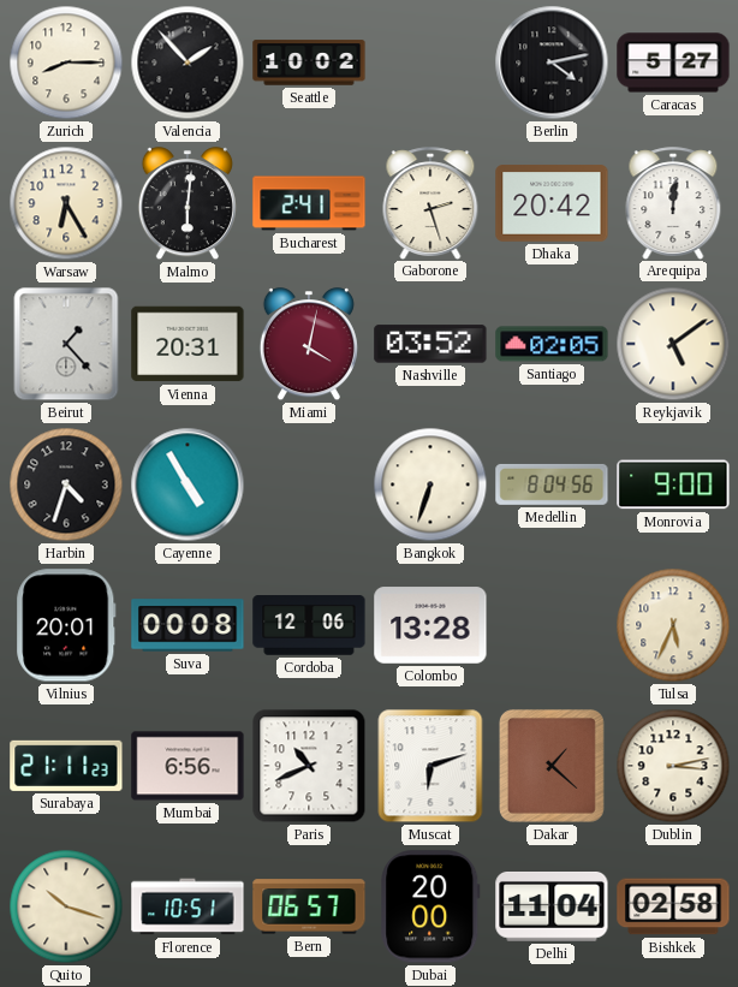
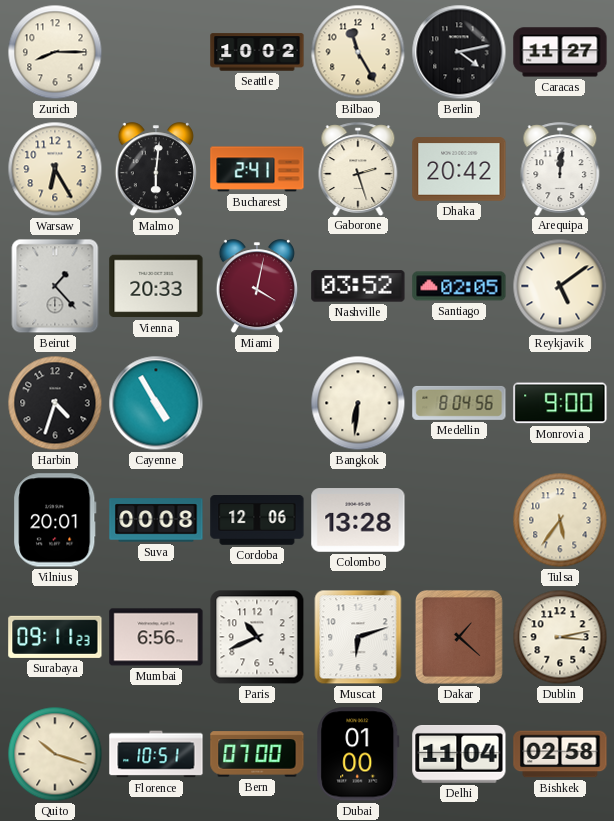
Valencia: 1:53 -> none (188, 63)
Bilbao: none -> 11:25 (358, 52)
Caracas: 5:27 -> 11:27 (560, 52)
Vienna: 20:31 -> 20:33 (156, 286)
Bangkok: 6:33 -> 6:31 (358, 403)
Tulsa: 5:34 -> 5:36 (560, 520)
Surabaya: 21:11 -> 09:11 (55, 637)
Bern: 06:57 -> 07:00 (257, 754)
Dubai: 20:00 -> 01:00 (358, 754)
